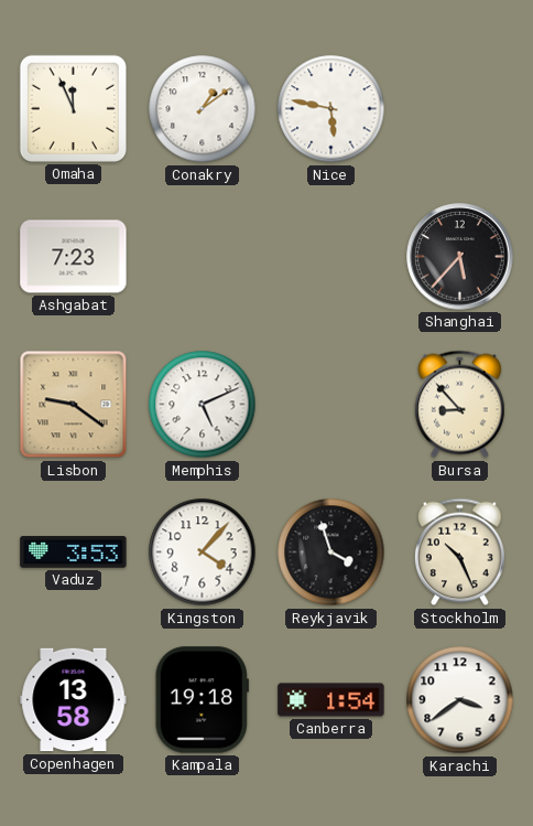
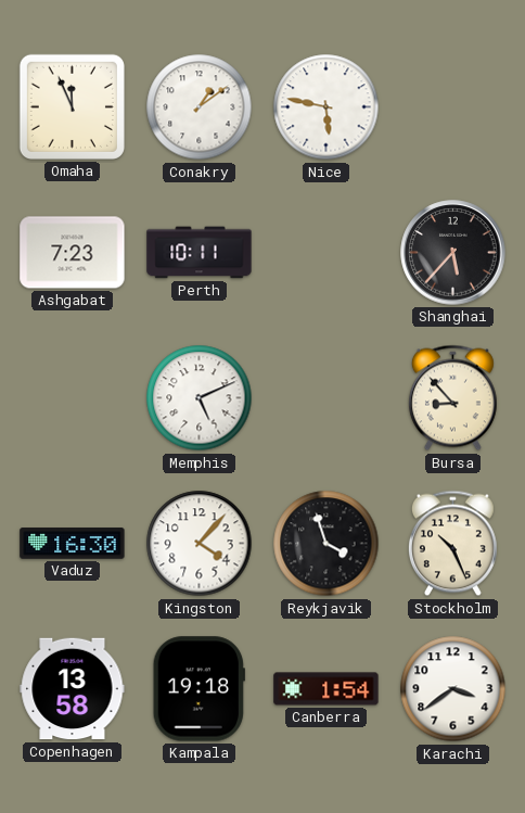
Perth: none -> 10:11 (200, 253)
Lisbon: 9:21 -> none (74, 405)
Vaduz: 3:53 -> 16:30 (73, 544)
